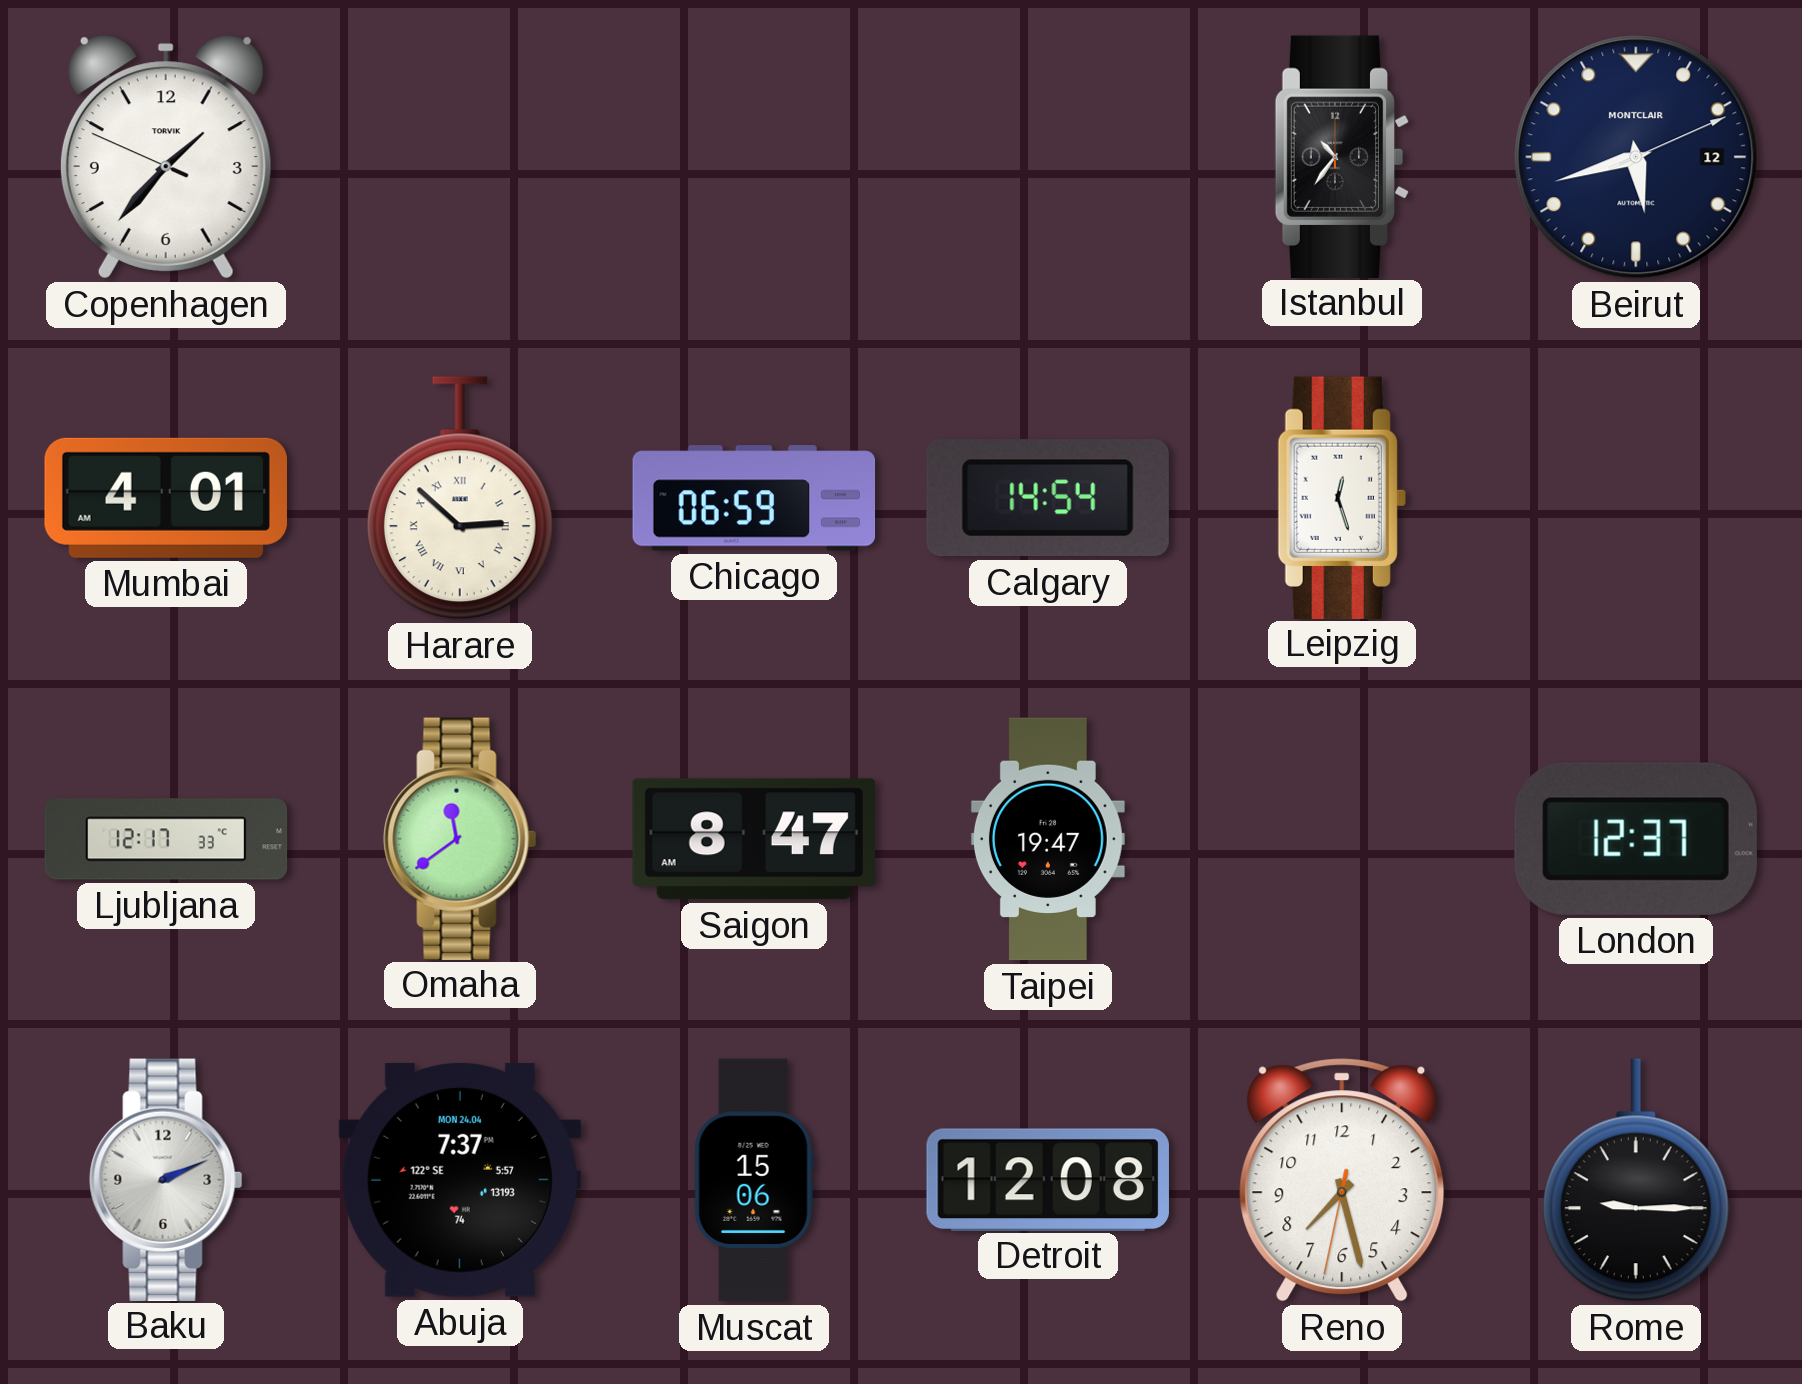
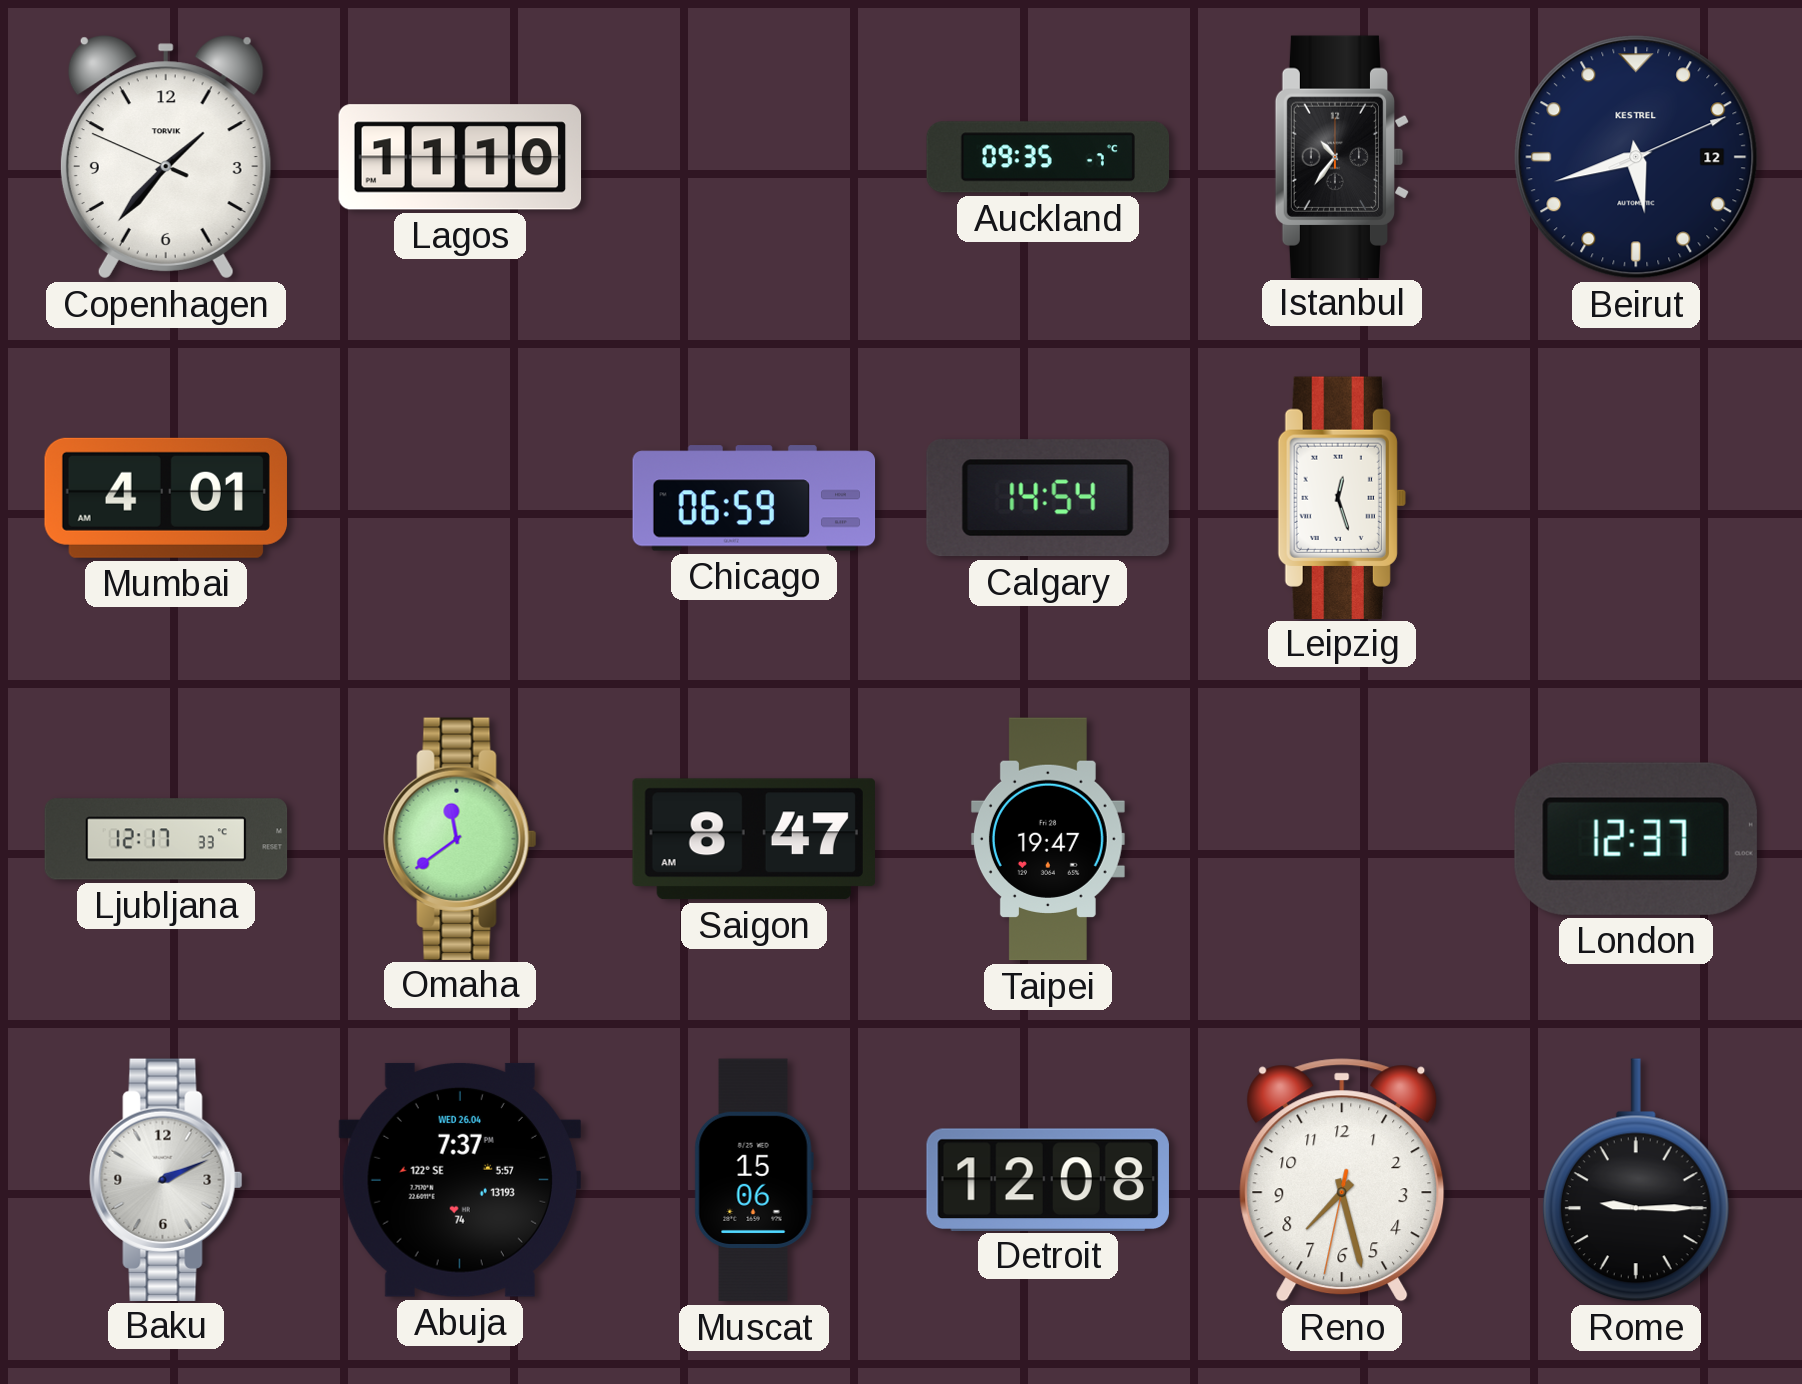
Lagos: none -> 11:10 (460, 157)
Auckland: none -> 09:35 (1048, 157)
Beirut brand: MONTCLAIR -> KESTREL (1636, 157)
Harare: 2:52 -> none (460, 498)
Abuja date: MON 24.04 -> WED 26.04 (460, 1180)
